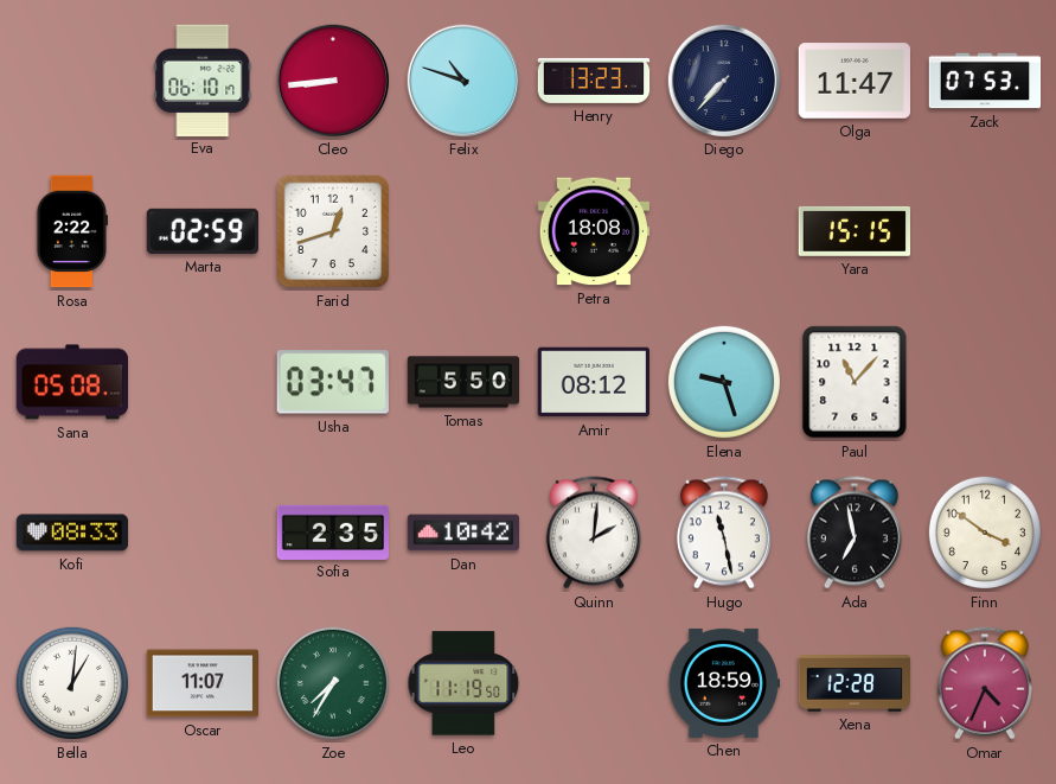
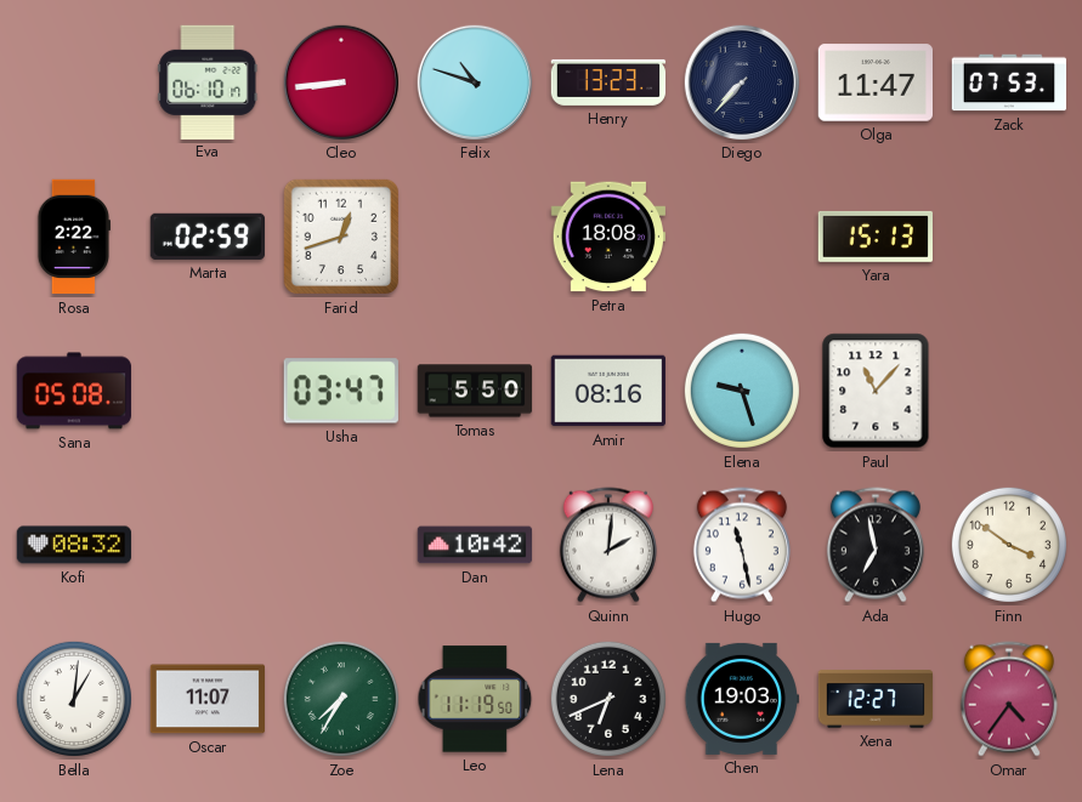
Yara: 15:15 -> 15:13 (874, 237)
Amir: 08:12 -> 08:16 (607, 391)
Kofi: 08:33 -> 08:32 (74, 545)
Sofia: 2:35 -> none (332, 531)
Lena: none -> 6:41 (608, 699)
Chen: 18:59 -> 19:03 (742, 699)
Xena: 12:28 -> 12:27 (876, 699)
Omar: 4:34 -> 4:36 (1009, 699)
